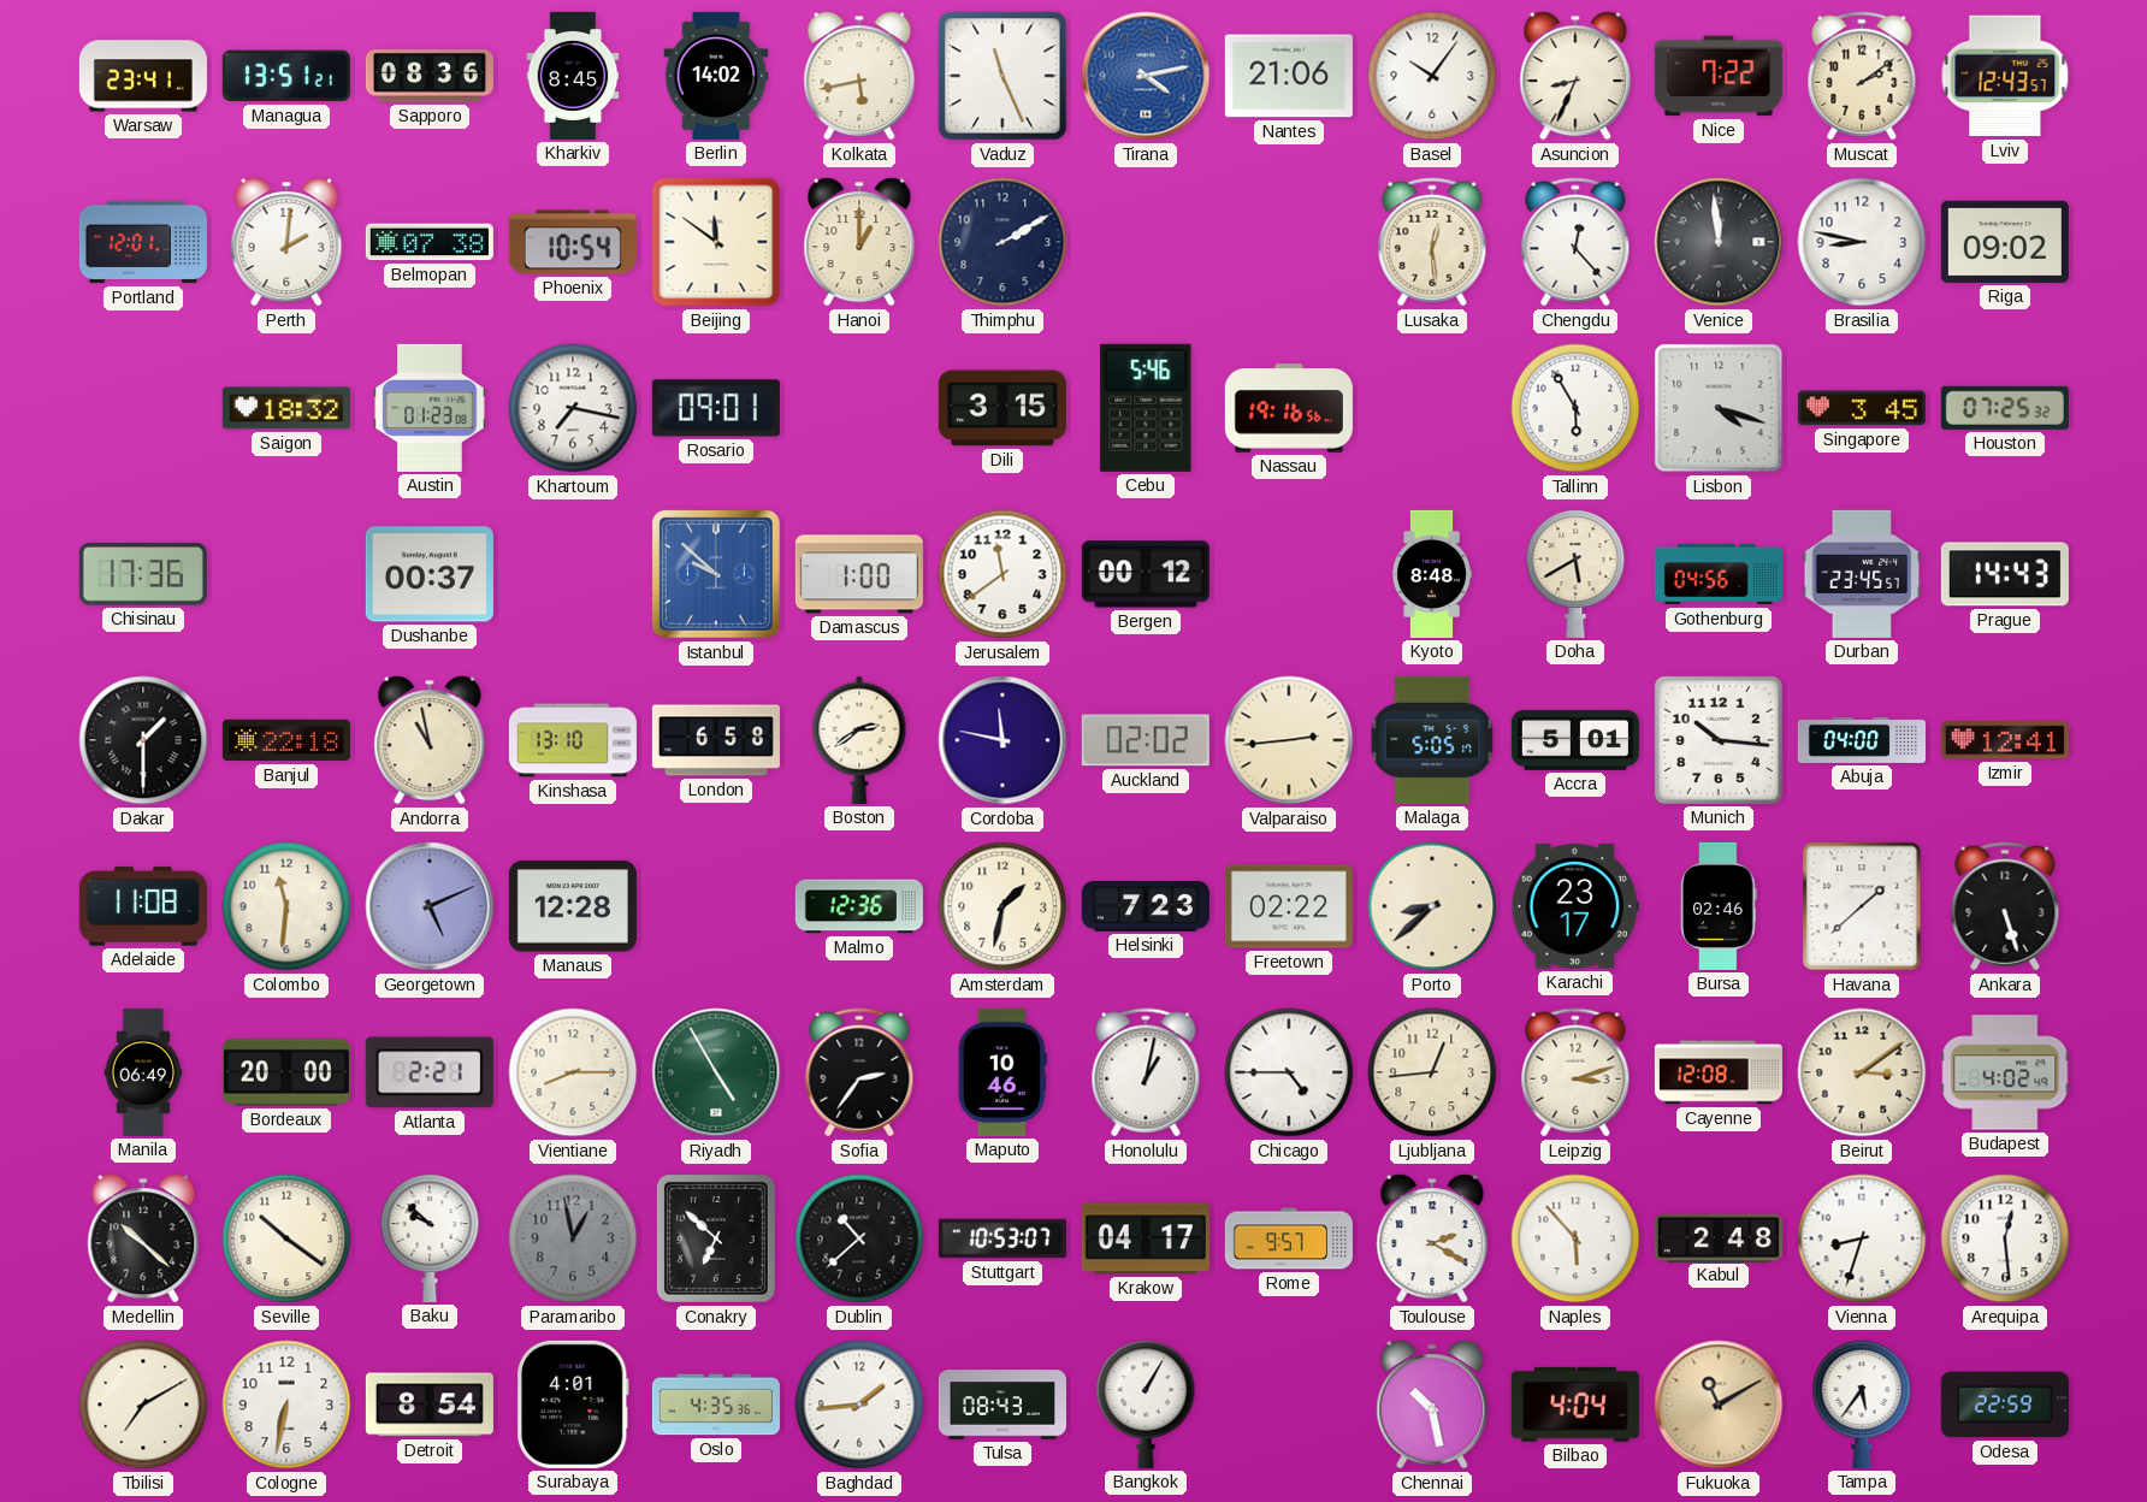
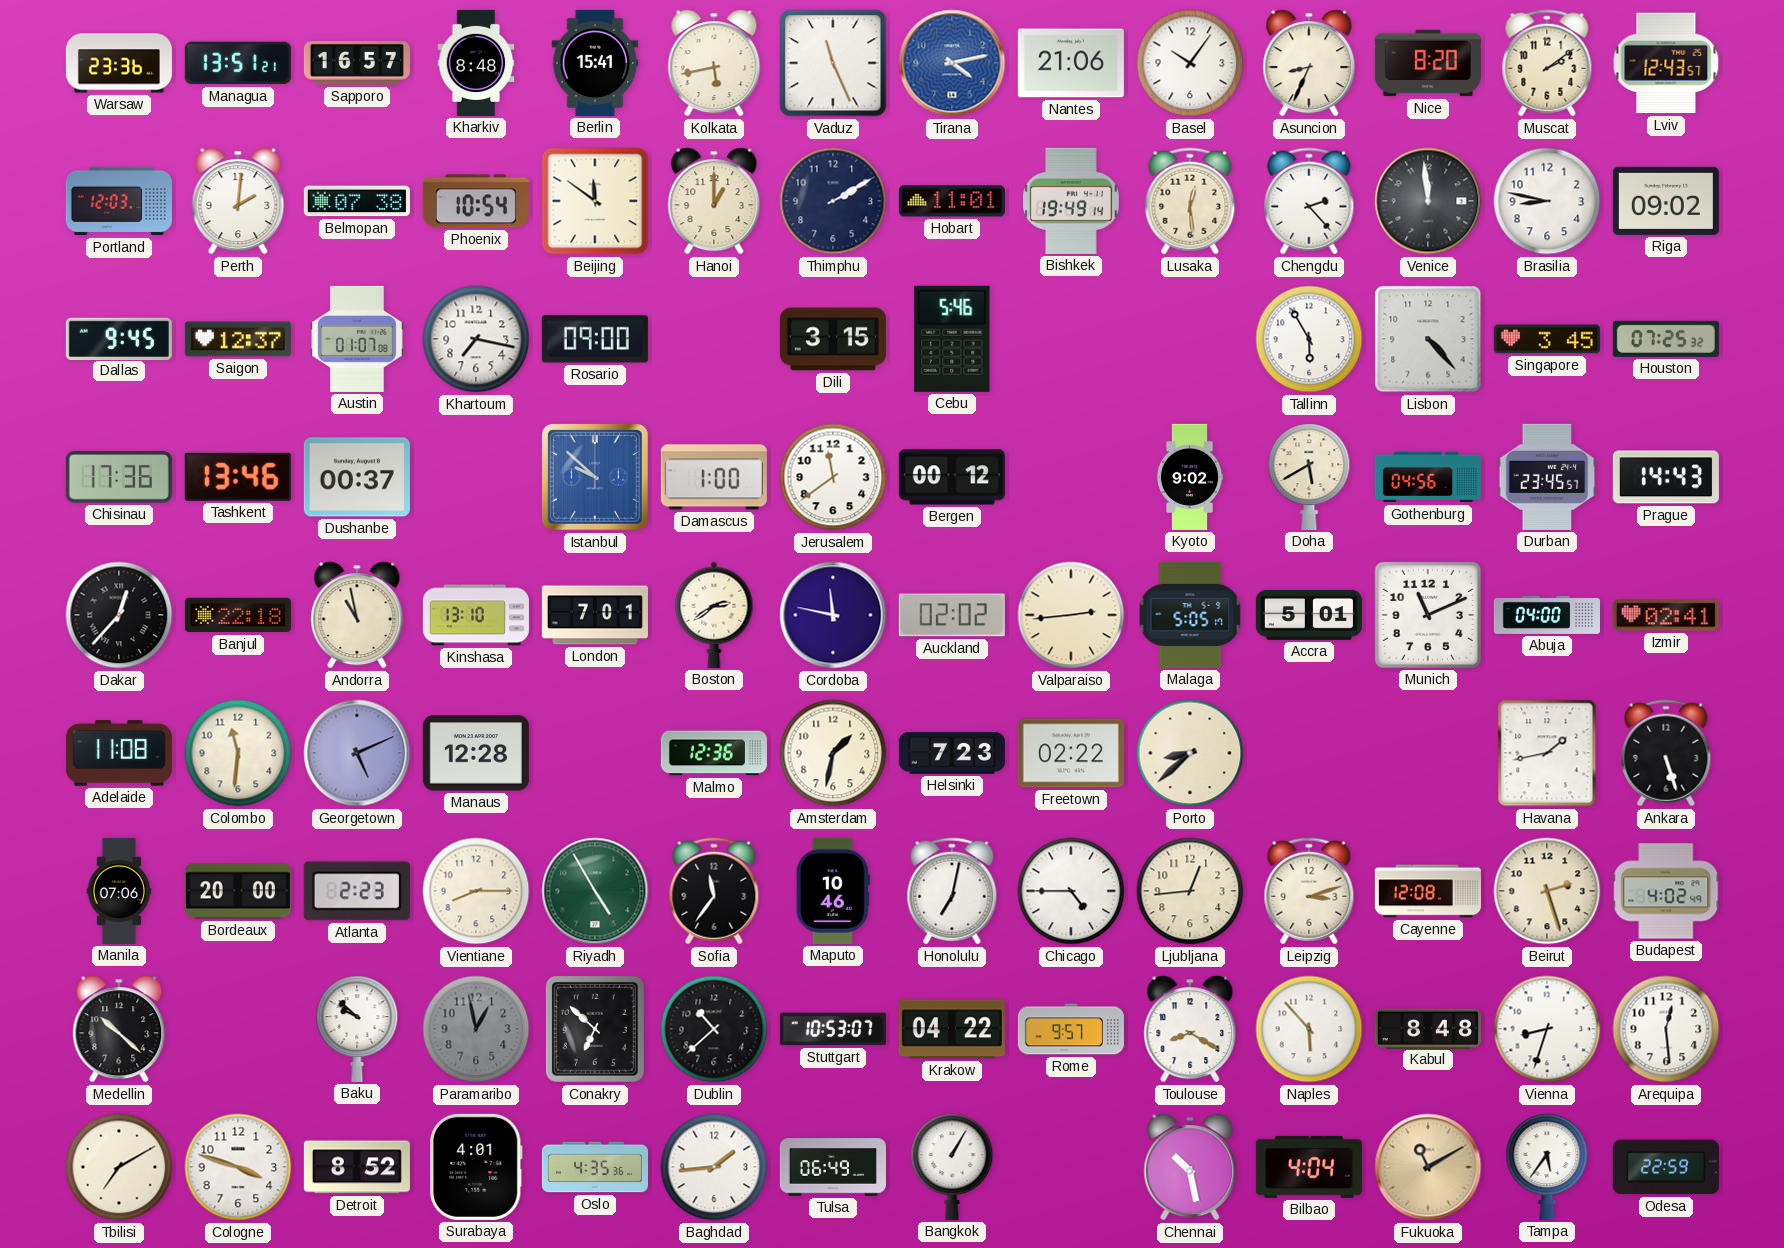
Warsaw: 23:41 -> 23:36 (119, 63)
Sapporo: 08:36 -> 16:57 (357, 64)
Kharkiv: 8:45 -> 8:48 (476, 63)
Berlin: 14:02 -> 15:41 (595, 63)
Nice: 7:22 -> 8:20 (1428, 63)
Portland: 12:01 -> 12:03 (119, 201)
Hobart: none -> 11:01 (952, 201)
Bishkek: none -> 19:49 (1072, 201)
Chengdu: 12:23 -> 2:23 (1309, 201)
Dallas: none -> 9:45 (119, 338)
Saigon: 18:32 -> 12:37 (238, 339)
Austin: 01:23 -> 01:07 (357, 339)
Rosario: 09:01 -> 09:00 (595, 339)
Nassau: 19:16 -> none (1289, 408)
Lisbon: 4:18 -> 4:23 (1428, 339)
Tashkent: none -> 13:46 (238, 477)
Kyoto: 8:48 -> 9:02 (1190, 477)
Dakar: 1:30 -> 12:37 (119, 615)
London: 6:58 -> 7:01 (595, 615)
Munich: 10:16 -> 11:11 (1428, 615)
Izmir: 12:41 -> 02:41 (1666, 615)
Karachi: 23:17 -> none (1575, 906)
Bursa: 02:46 -> none (1719, 906)
Havana: 1:38 -> 1:43 (1547, 753)
Manila: 06:49 -> 07:06 (119, 891)
Atlanta: 2:21 -> 2:23 (357, 891)
Sofia: 2:36 -> 11:36 (714, 891)
Honolulu: 1:02 -> 7:02 (952, 891)
Beirut: 3:09 -> 2:27 (1547, 891)
Seville: 10:21 -> none (286, 1238)
Krakow: 04:17 -> 04:22 (952, 1029)
Toulouse: 2:20 -> 8:20 (1190, 1029)
Kabul: 2:48 -> 8:48 (1428, 1028)
Cologne: 6:32 -> 3:48 (238, 1167)
Detroit: 8:54 -> 8:52 (357, 1167)
Tulsa: 08:43 -> 06:49 (833, 1167)
